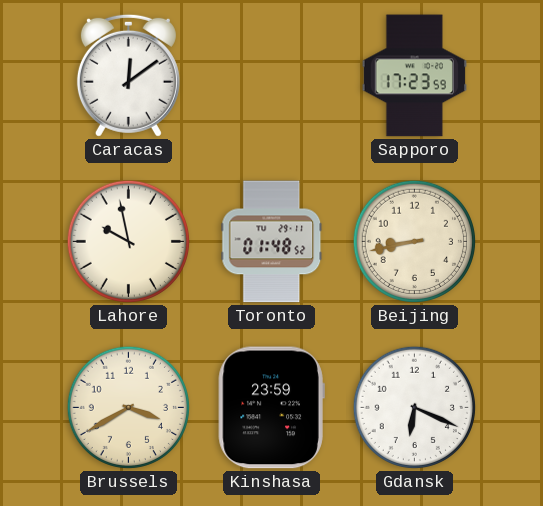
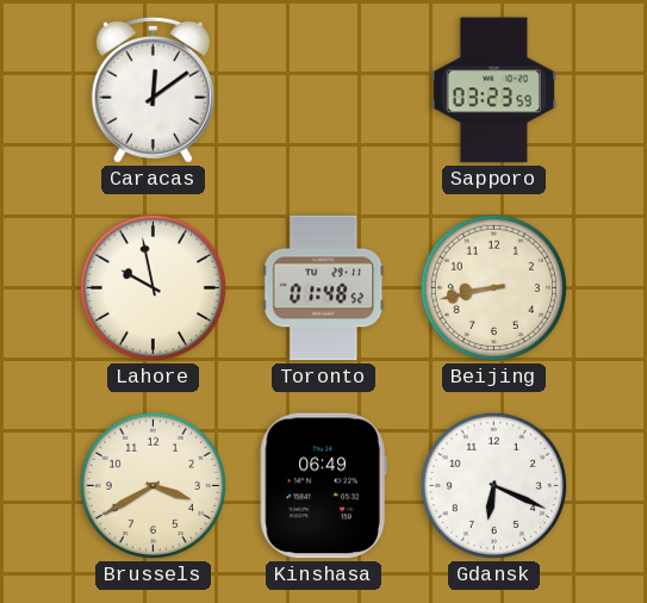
Sapporo: 17:23 -> 03:23 (493, 91)
Kinshasa: 23:59 -> 06:49 (323, 486)
